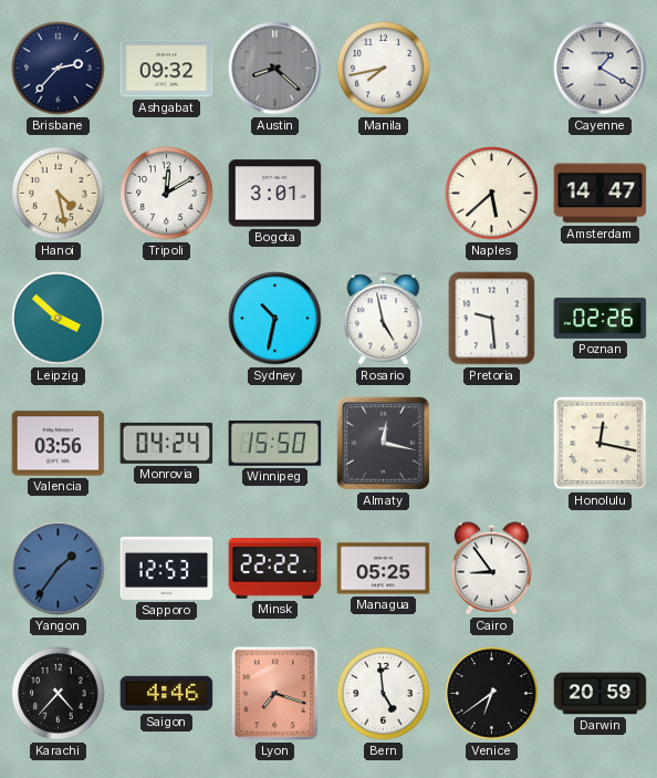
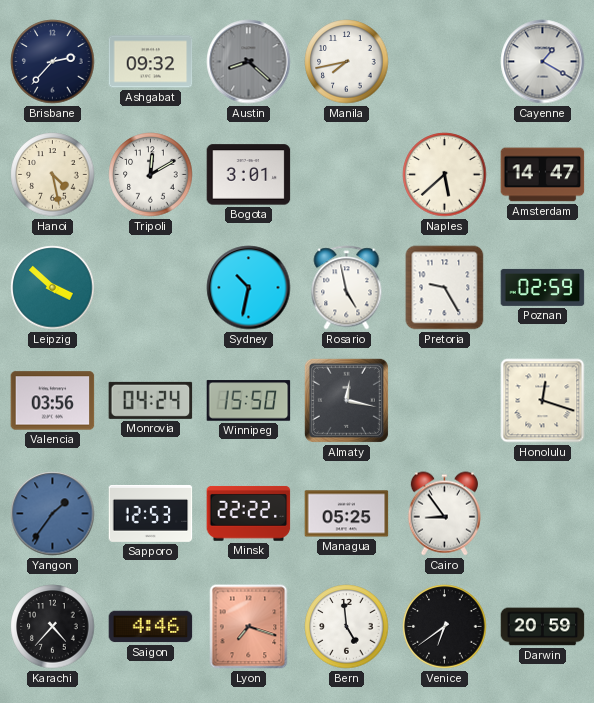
Pretoria: 9:29 -> 9:25 (445, 288)
Poznan: 02:26 -> 02:59 (543, 287)
Honolulu: 12:17 -> 12:18 (543, 401)
